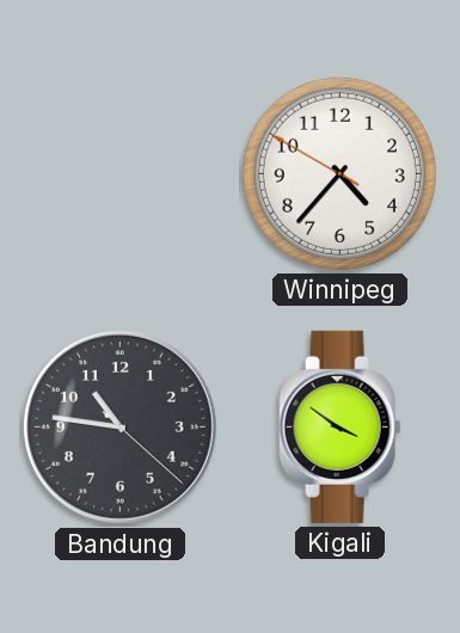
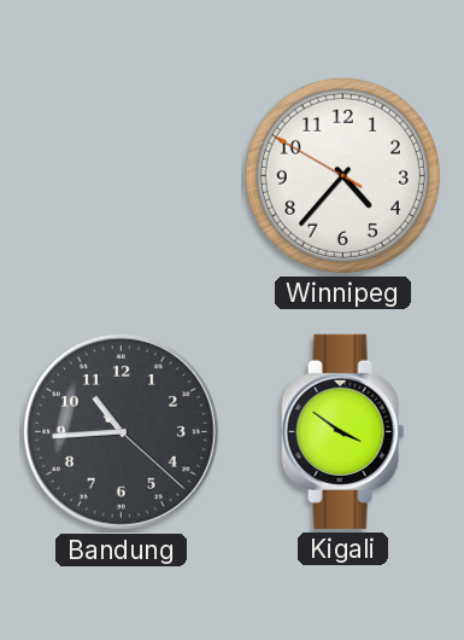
Bandung: 10:46 -> 10:44 (121, 431)
